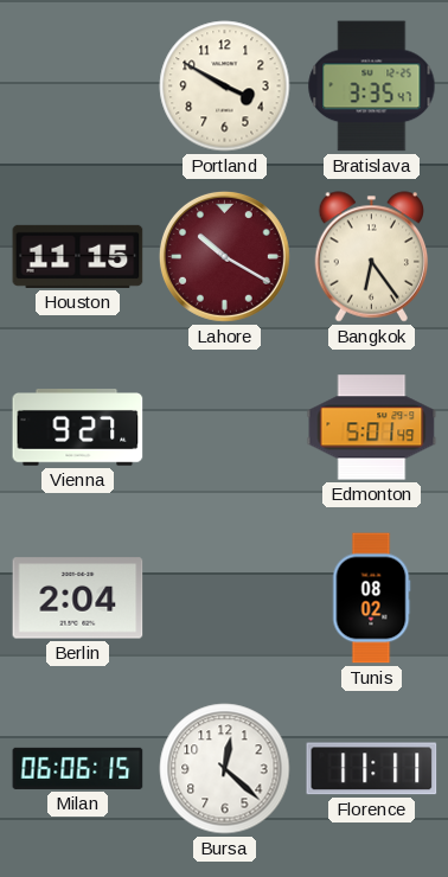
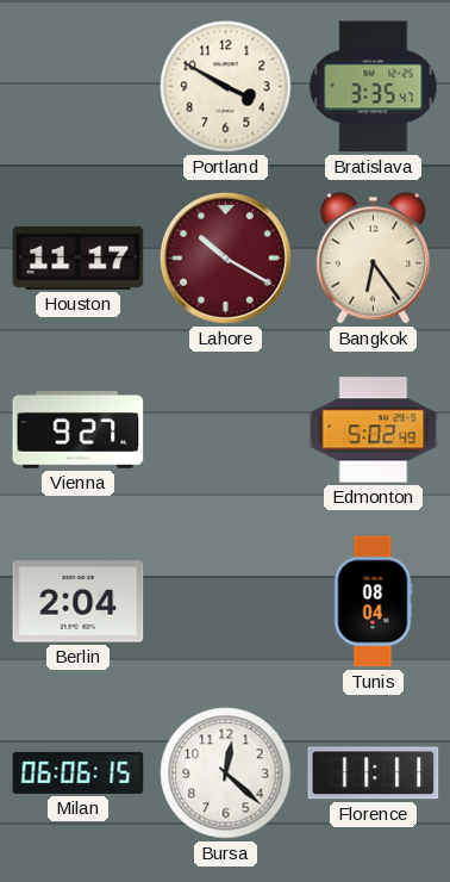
Houston: 11:15 -> 11:17 (79, 257)
Edmonton: 5:01 -> 5:02 (374, 430)
Tunis: 08:02 -> 08:04 (373, 602)
